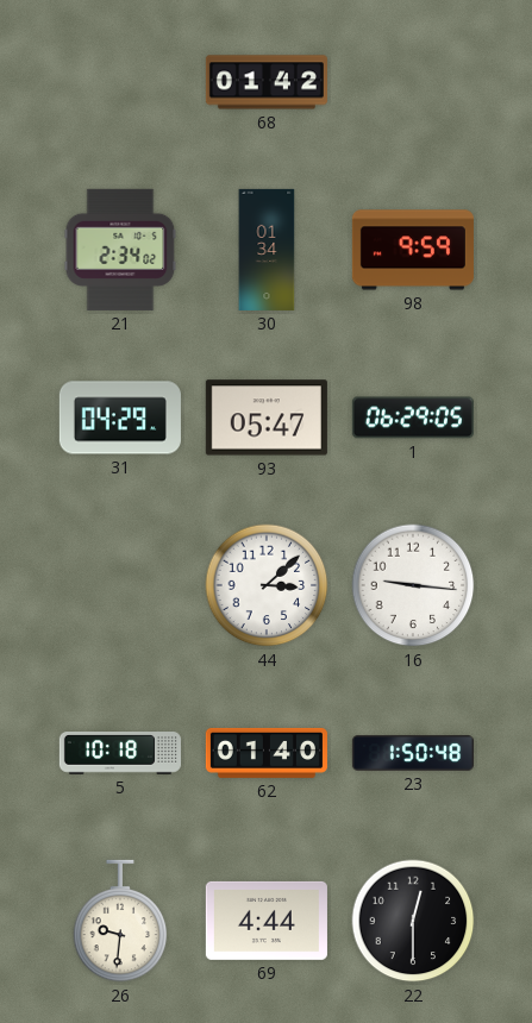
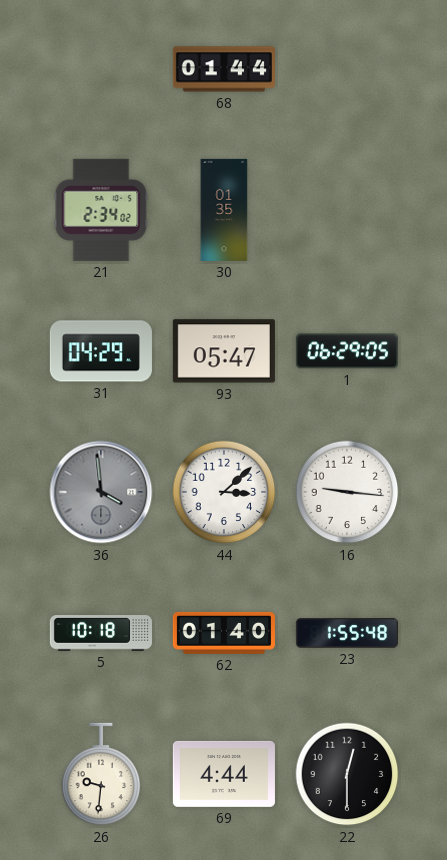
68: 01:42 -> 01:44 (224, 69)
30: 01:34 -> 01:35 (224, 210)
98: 9:59 -> none (413, 250)
36: none -> 3:59 (101, 492)
23: 1:50 -> 1:55 (347, 633)
